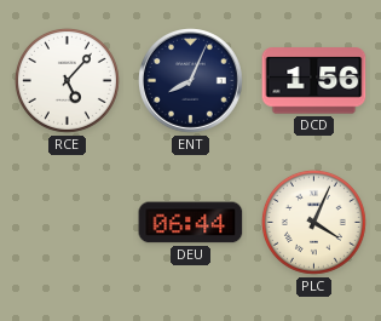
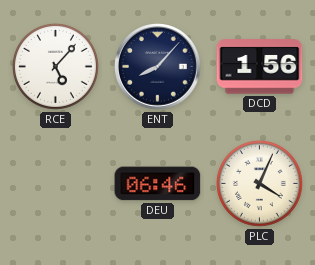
ENT: 8:04 -> 8:07 (158, 67)
DEU: 06:44 -> 06:46 (158, 184)
